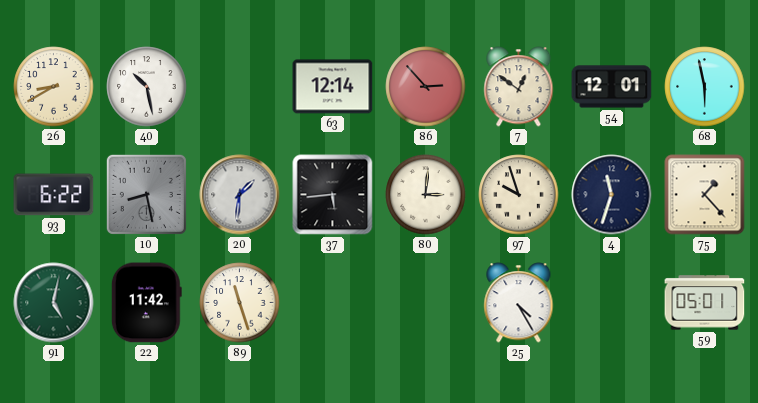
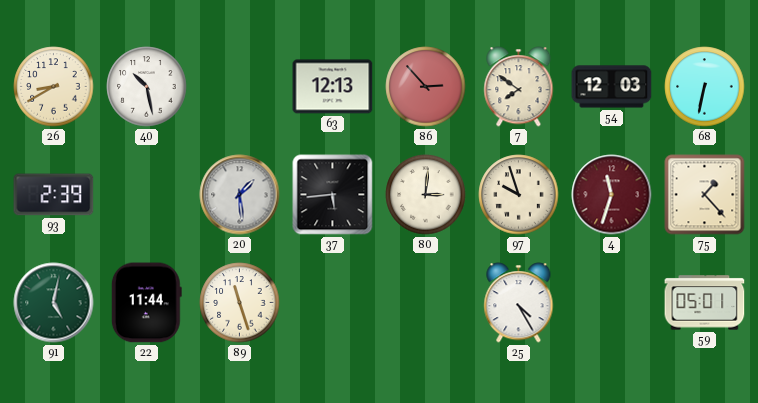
63: 12:14 -> 12:13 (333, 87)
7: 12:51 -> 7:51 (519, 87)
54: 12:01 -> 12:03 (612, 87)
68: 5:58 -> 6:32 (705, 87)
93: 6:22 -> 2:39 (54, 195)
10: 8:28 -> none (146, 194)
20: 1:31 -> 1:29 (240, 195)
4 dial: navy -> burgundy (612, 195)
22: 11:42 -> 11:44 (146, 303)
